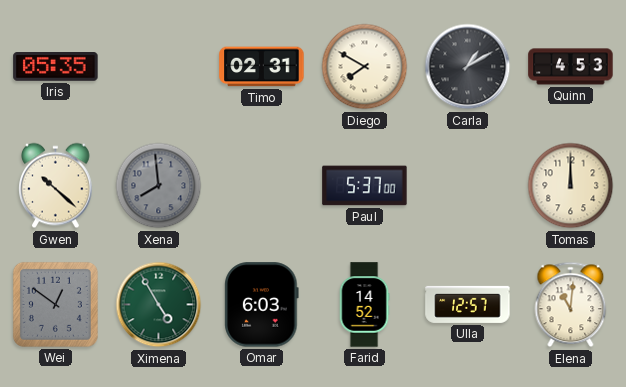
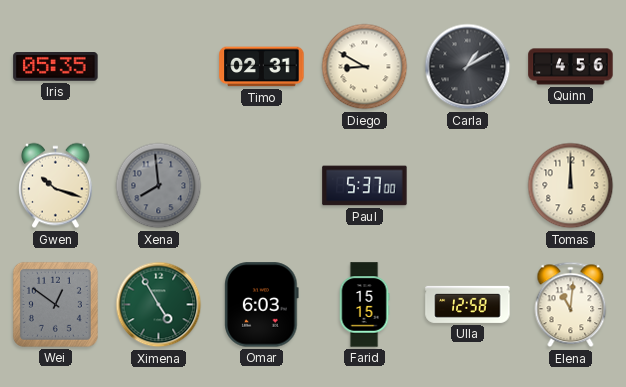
Diego: 7:50 -> 8:50 (365, 67)
Quinn: 4:53 -> 4:56 (571, 67)
Gwen: 10:22 -> 10:18 (56, 186)
Farid: 14:52 -> 15:15 (364, 305)
Ulla: 12:57 -> 12:58 (468, 304)
